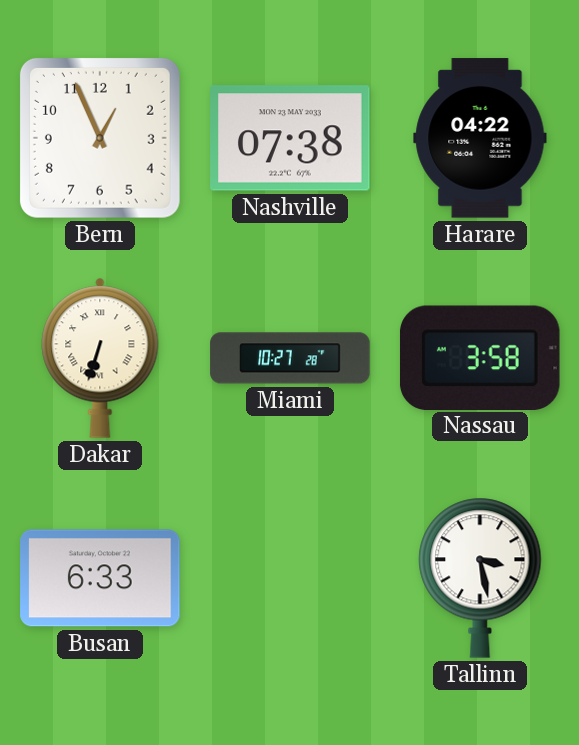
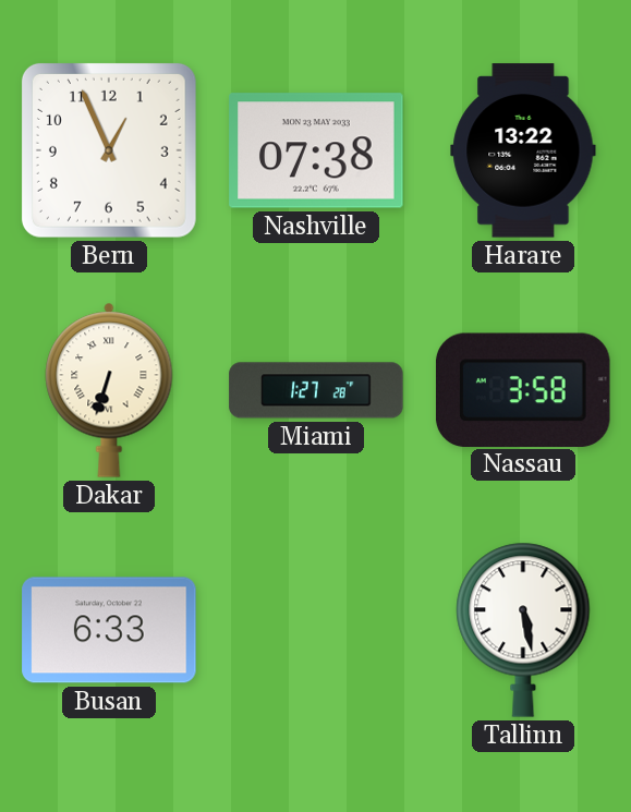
Harare: 04:22 -> 13:22 (523, 150)
Miami: 10:27 -> 1:27 (316, 390)
Tallinn: 3:28 -> 5:28 (523, 630)
